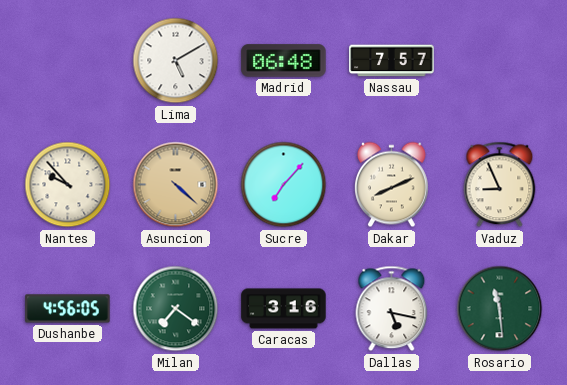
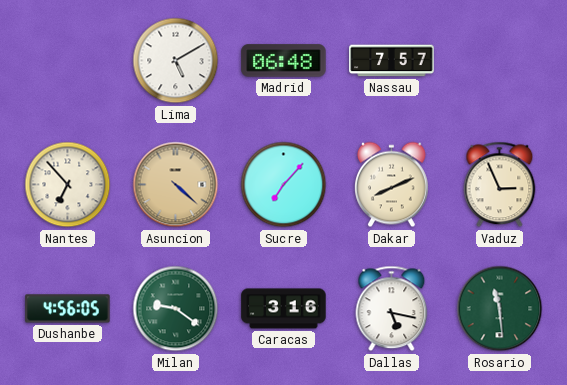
Nantes: 9:53 -> 6:53 (68, 185)
Vaduz: 8:56 -> 2:56 (500, 185)
Milan: 7:21 -> 9:21 (176, 309)
